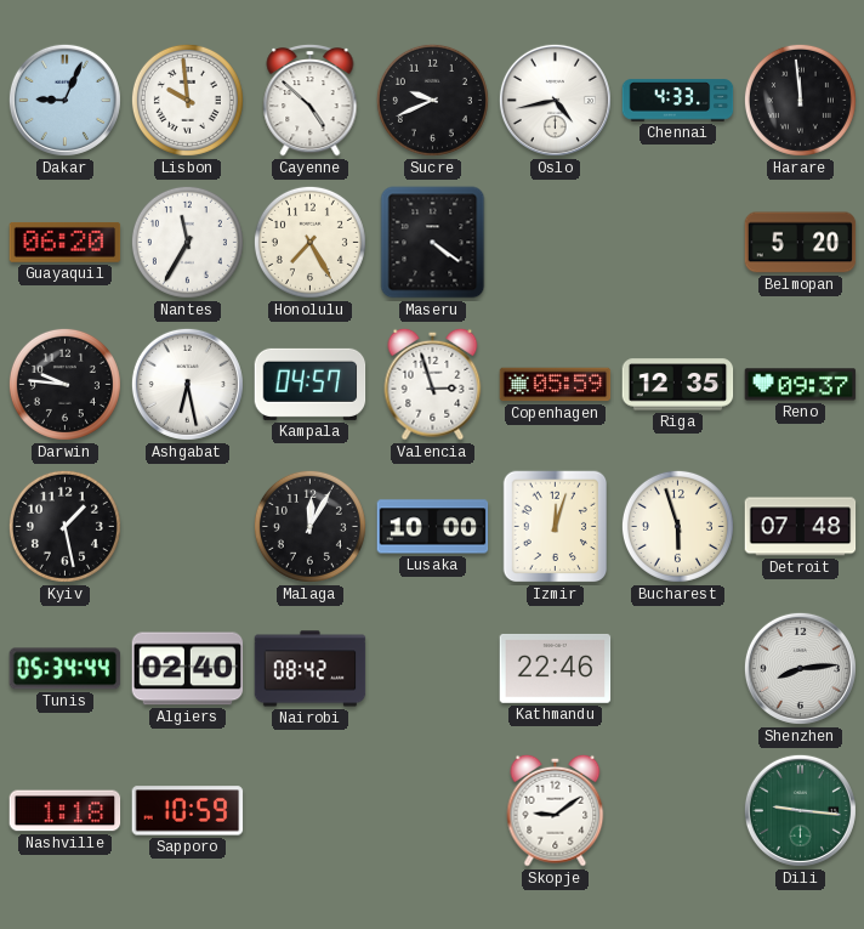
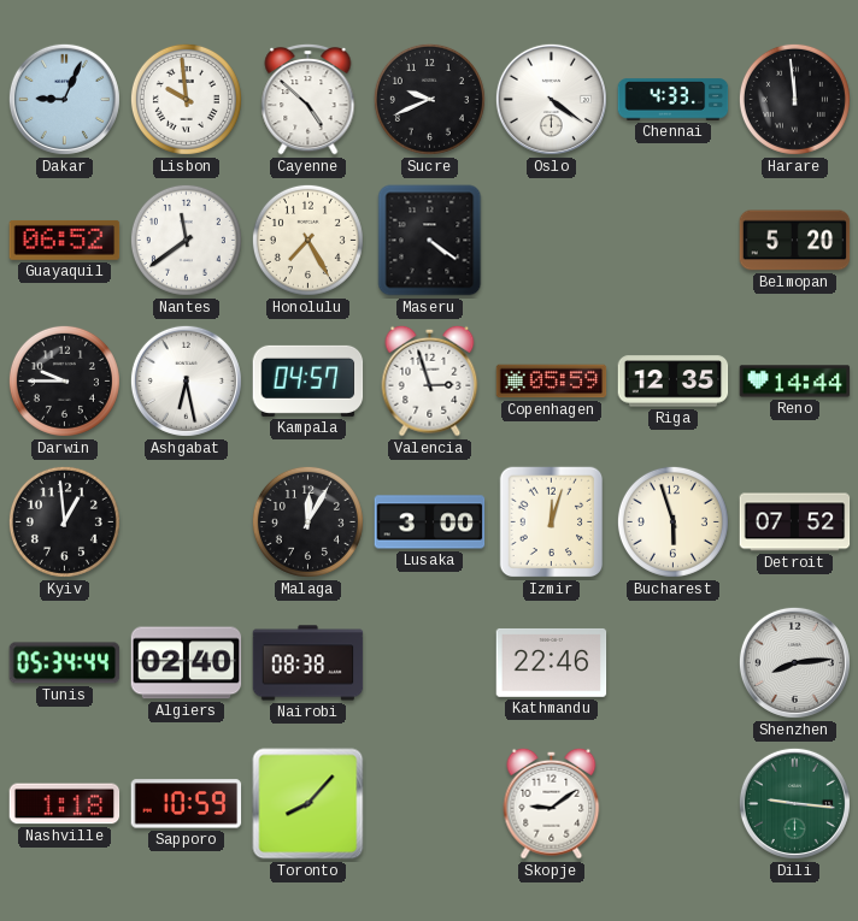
Oslo: 4:43 -> 4:21 (551, 99)
Guayaquil: 06:20 -> 06:52 (65, 240)
Nantes: 11:35 -> 11:39 (186, 240)
Darwin: 9:46 -> 9:45 (64, 380)
Reno: 09:37 -> 14:44 (795, 382)
Kyiv: 1:28 -> 12:59 (64, 521)
Lusaka: 10:00 -> 3:00 (430, 523)
Detroit: 07:48 -> 07:52 (795, 523)
Nairobi: 08:42 -> 08:38 (308, 663)
Toronto: none -> 8:07 (308, 804)
